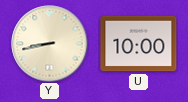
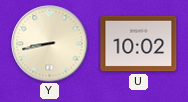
U: 10:00 -> 10:02 (139, 44)
